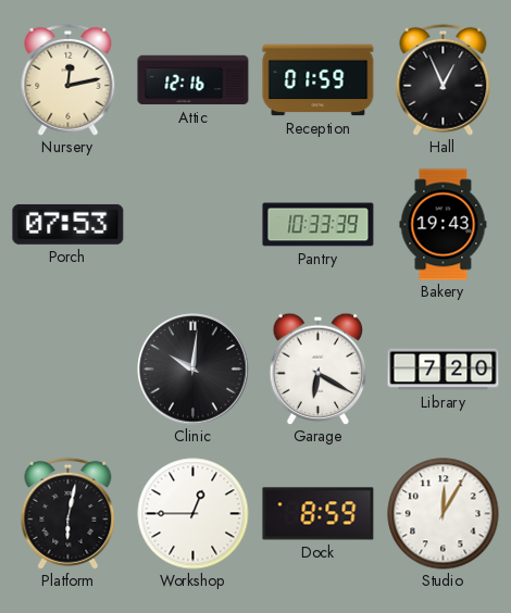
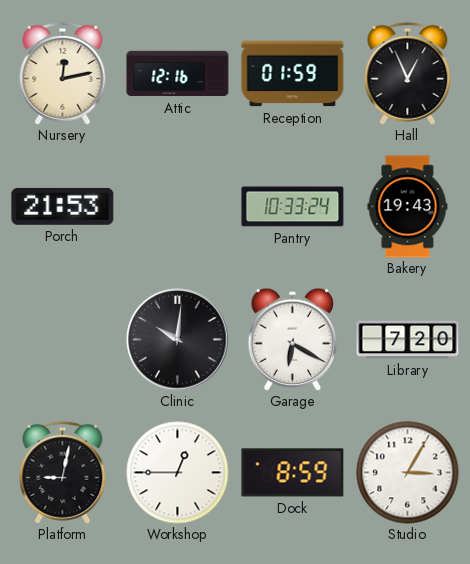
Porch: 07:53 -> 21:53 (63, 206)
Pantry: 10:33:39 -> 10:33:24 (293, 207)
Platform: 6:02 -> 9:02 (63, 472)
Studio: 12:05 -> 3:05 (408, 473)
